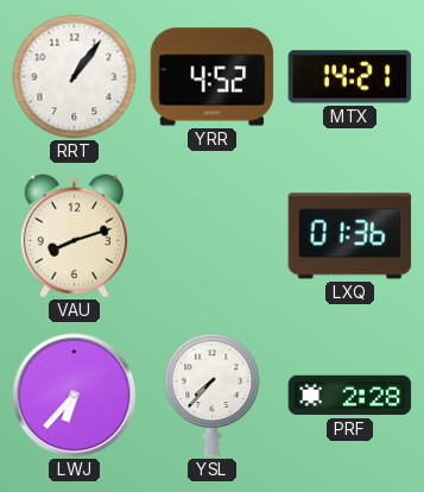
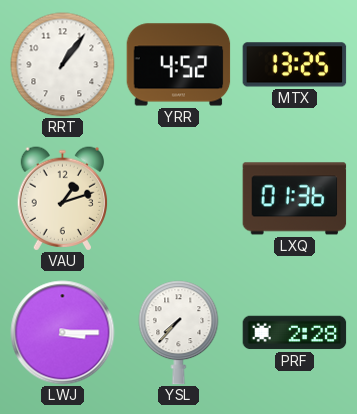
MTX: 14:21 -> 13:25 (295, 65)
VAU: 8:12 -> 1:12 (62, 199)
LWJ: 6:37 -> 3:15 (63, 333)
